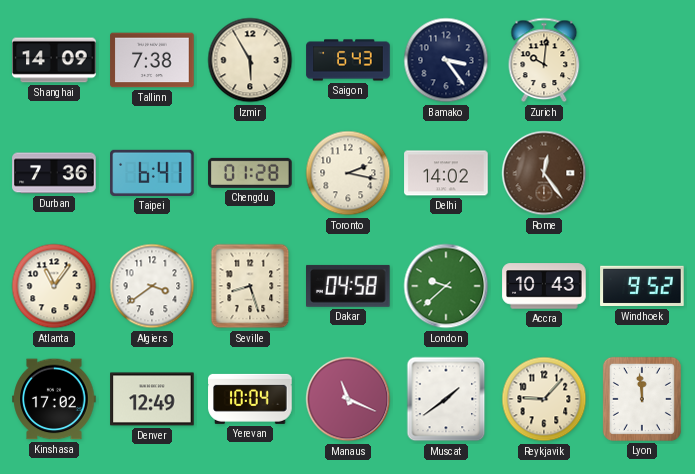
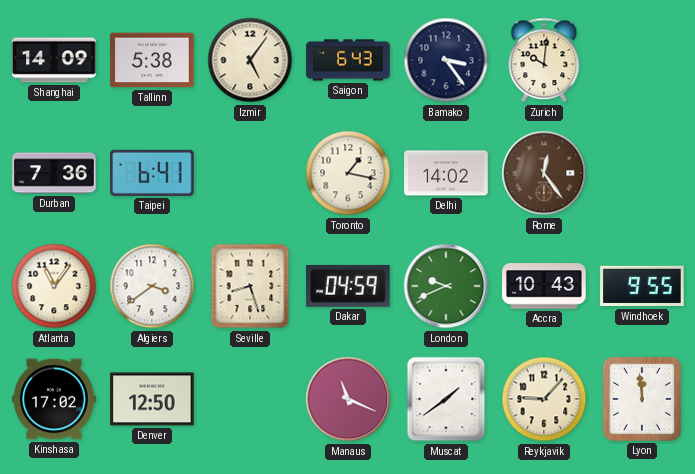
Tallinn: 7:38 -> 5:38 (152, 60)
Izmir: 5:55 -> 5:06 (250, 60)
Chengdu: 01:28 -> none (250, 173)
Toronto: 2:17 -> 1:17 (348, 173)
Dakar: 04:58 -> 04:59 (349, 286)
London: 9:38 -> 9:41 (446, 286)
Windhoek: 9:52 -> 9:55 (642, 286)
Denver: 12:49 -> 12:50 (152, 399)
Yerevan: 10:04 -> none (250, 399)
